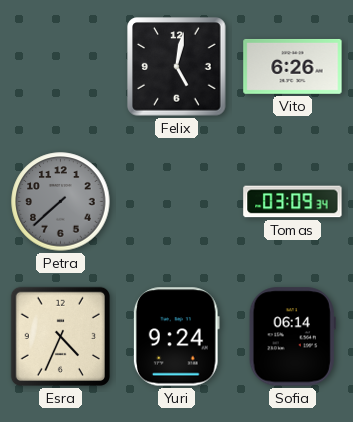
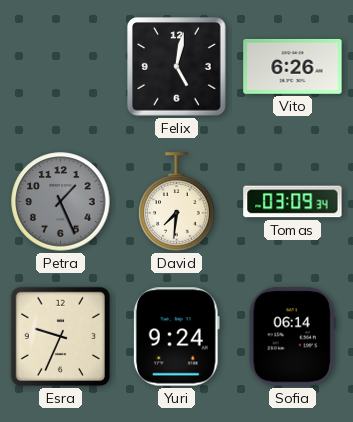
Petra: 7:38 -> 1:26 (61, 202)
David: none -> 7:31 (177, 202)
Esra: 4:34 -> 9:34 (60, 336)
